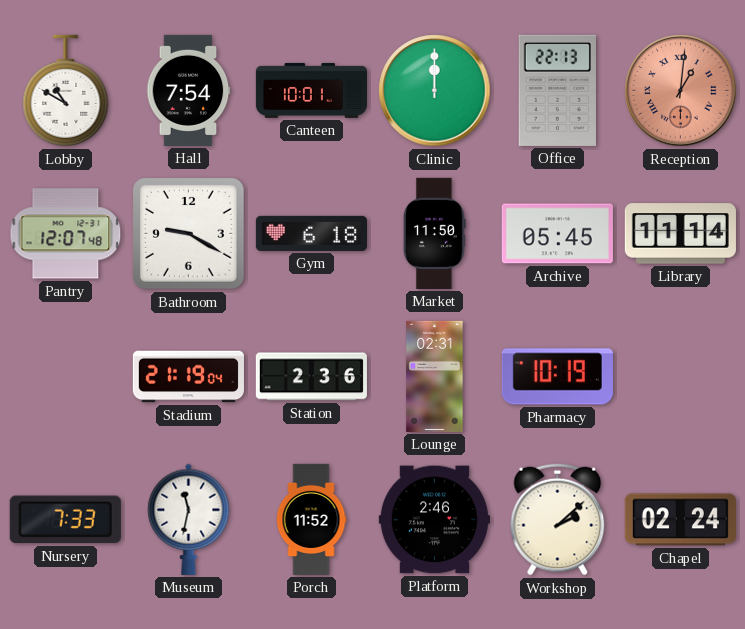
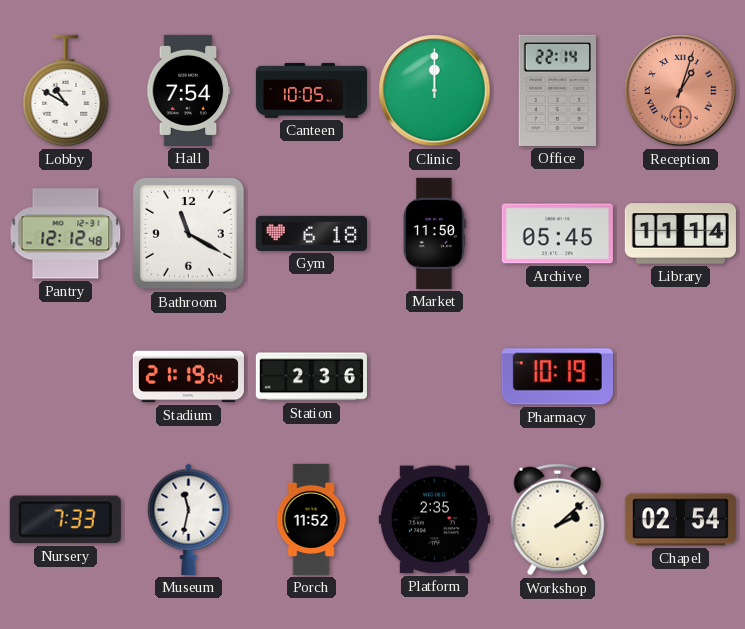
Canteen: 10:01 -> 10:05 (311, 90)
Office: 22:13 -> 22:14 (557, 90)
Reception: 1:01 -> 1:03 (681, 91)
Pantry: 12:07 -> 12:12 (66, 234)
Bathroom: 9:20 -> 11:20 (189, 234)
Lounge: 02:31 -> none (435, 376)
Platform: 2:46 -> 2:35 (434, 520)
Chapel: 02:24 -> 02:54 (680, 520)
